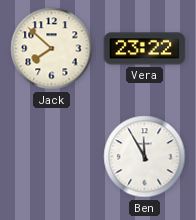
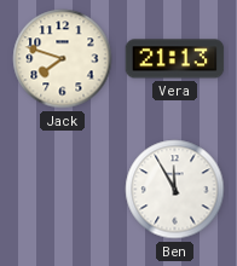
Jack: 7:52 -> 7:48 (63, 59)
Vera: 23:22 -> 21:13 (175, 59)
